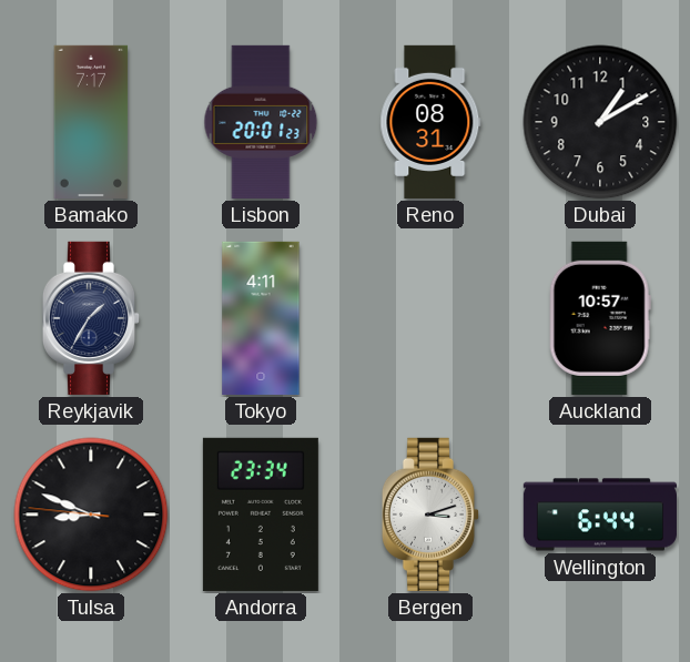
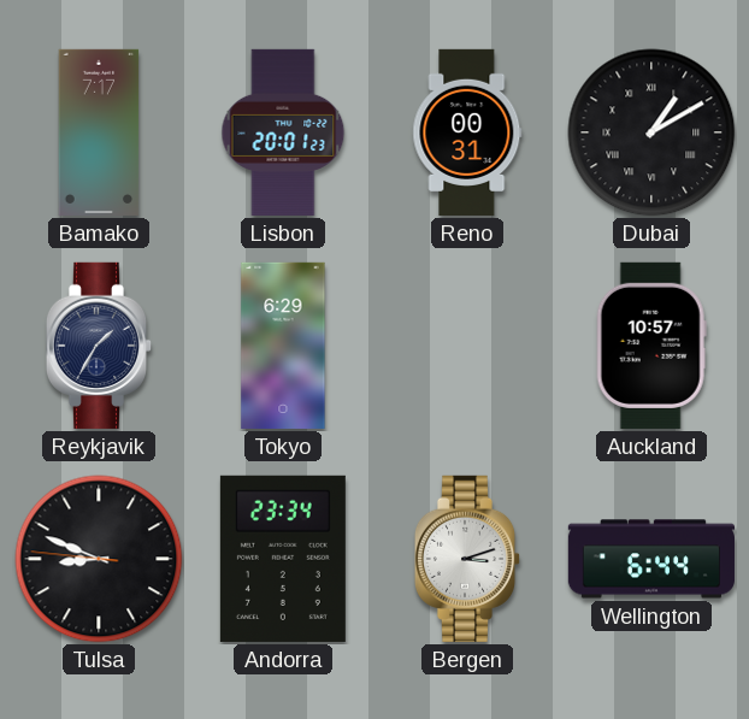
Reno: 08:31 -> 00:31 (467, 132)
Dubai numerals: Arabic -> Roman (651, 132)
Tokyo: 4:11 -> 6:29 (283, 346)
